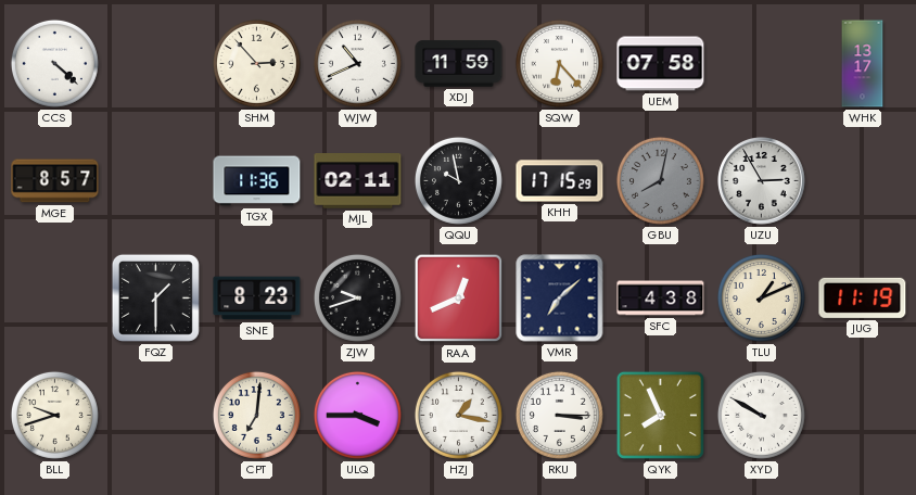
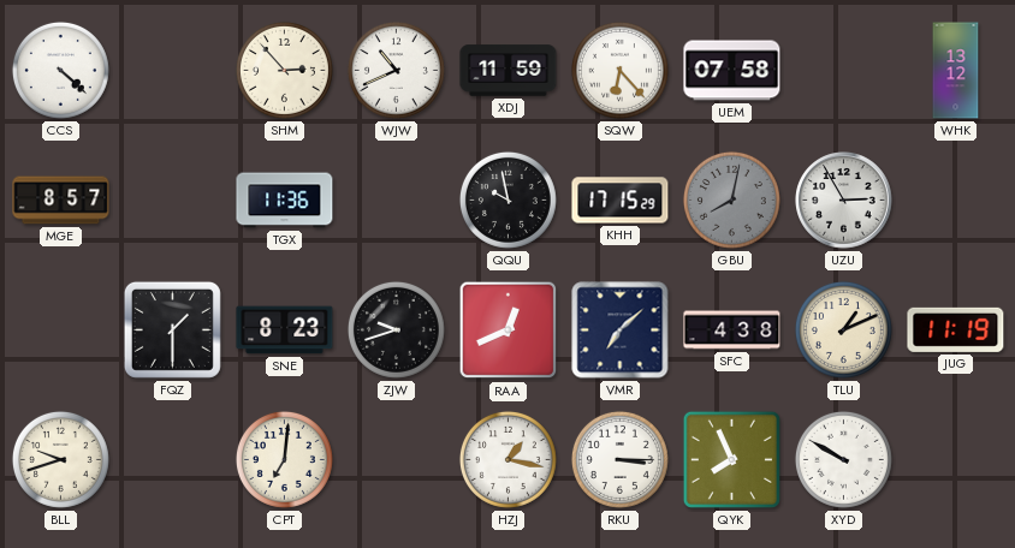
WHK: 13:17 -> 13:12 (956, 71)
MJL: 02:11 -> none (358, 181)
ULQ: 3:45 -> none (357, 415)
